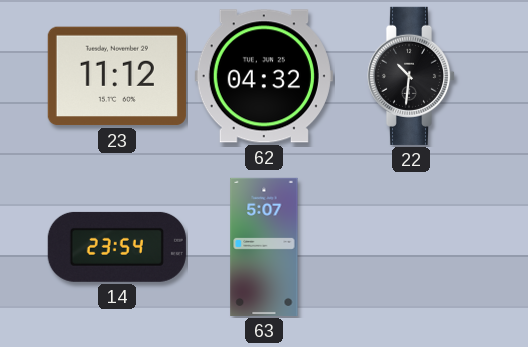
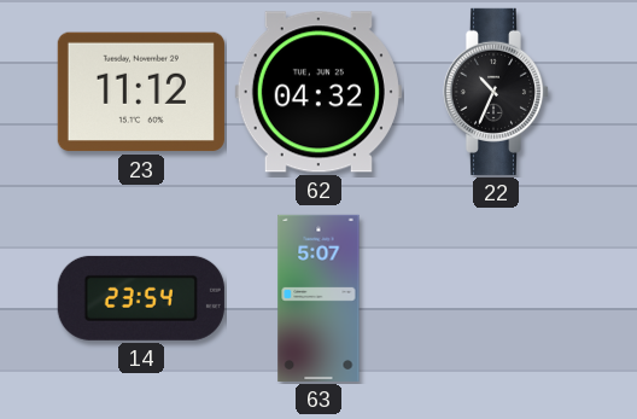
22: 10:31 -> 10:34 (496, 92)
